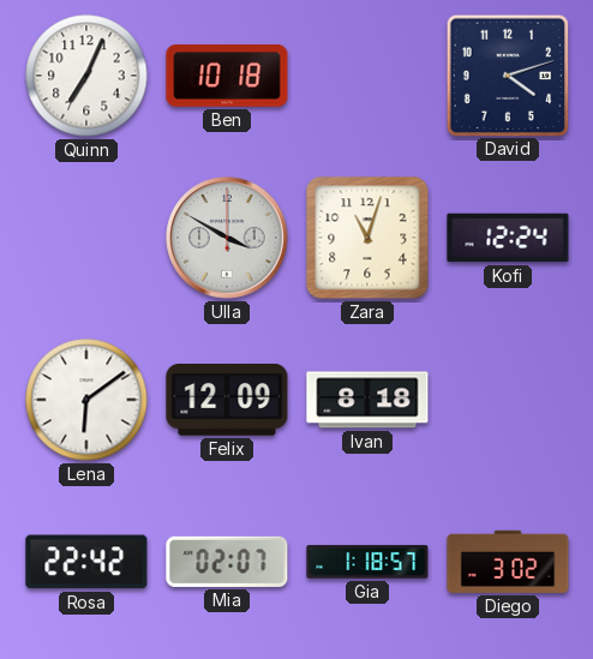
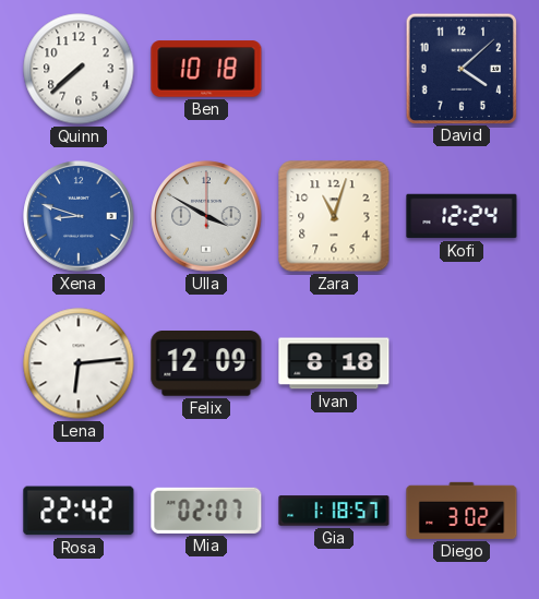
Quinn: 7:04 -> 7:38 (79, 69)
David: 4:12 -> 4:08 (460, 68)
Xena: none -> 8:48 (79, 216)
Lena: 6:09 -> 6:14 (79, 363)
